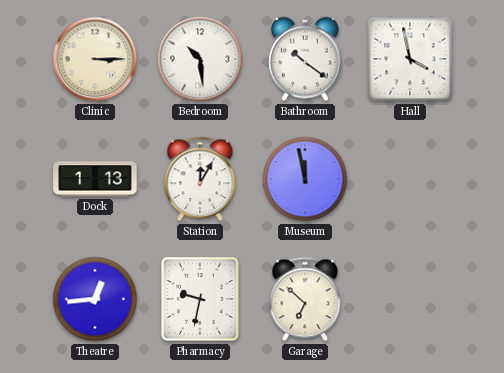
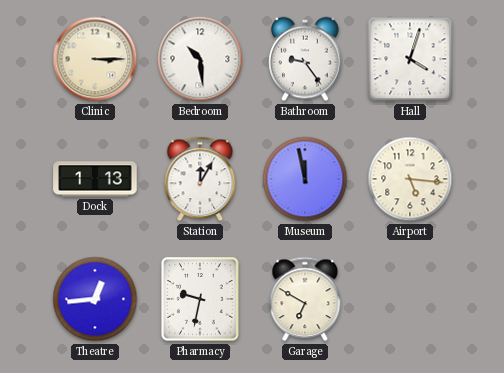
Bathroom: 10:21 -> 9:24 (305, 59)
Hall: 3:58 -> 4:03 (410, 59)
Airport: none -> 5:16 (410, 179)
Garage: 6:52 -> 6:50 (305, 299)
